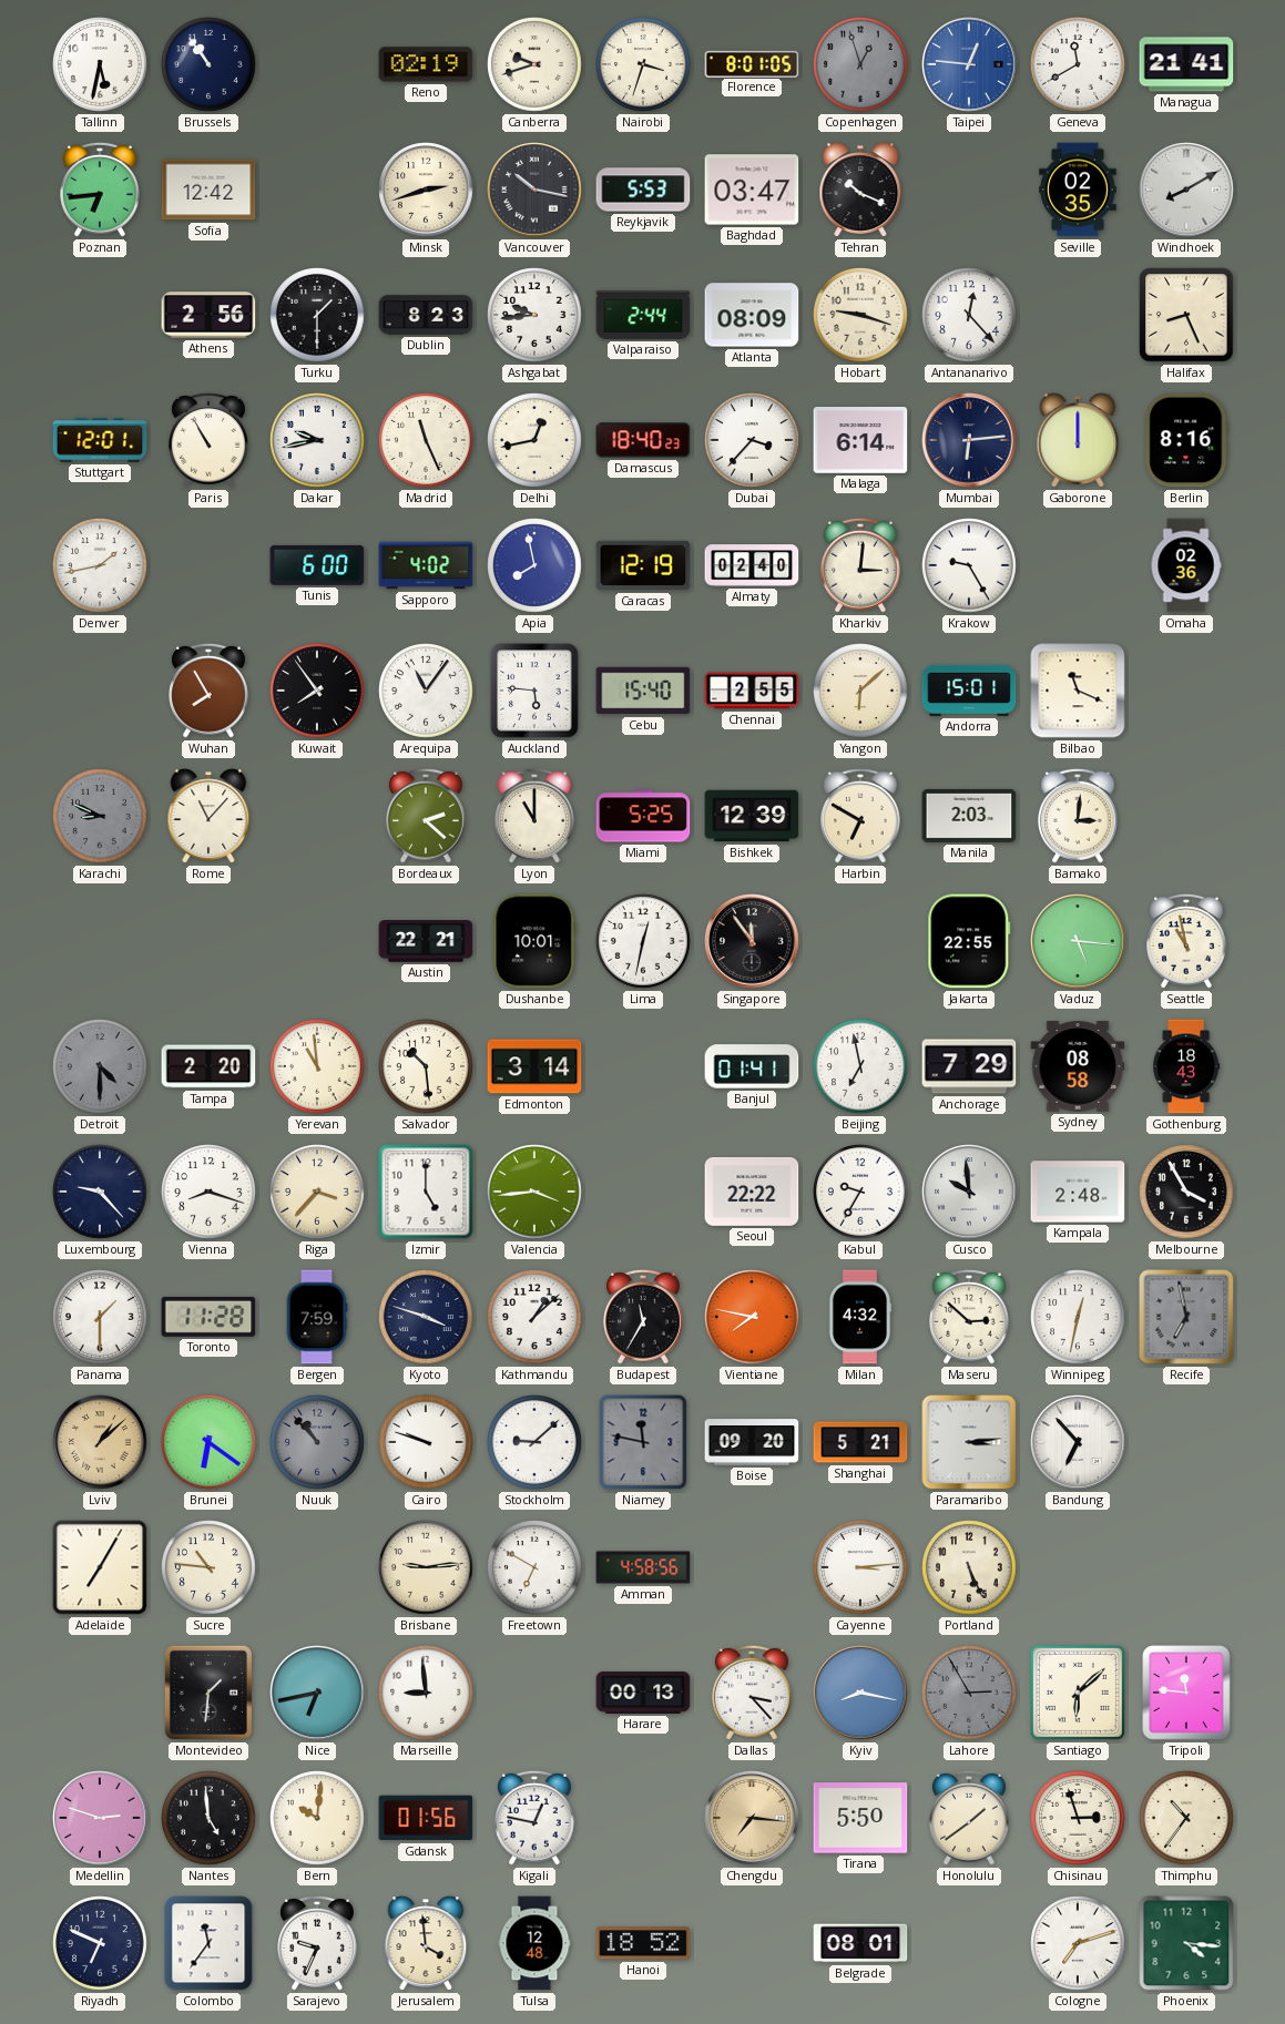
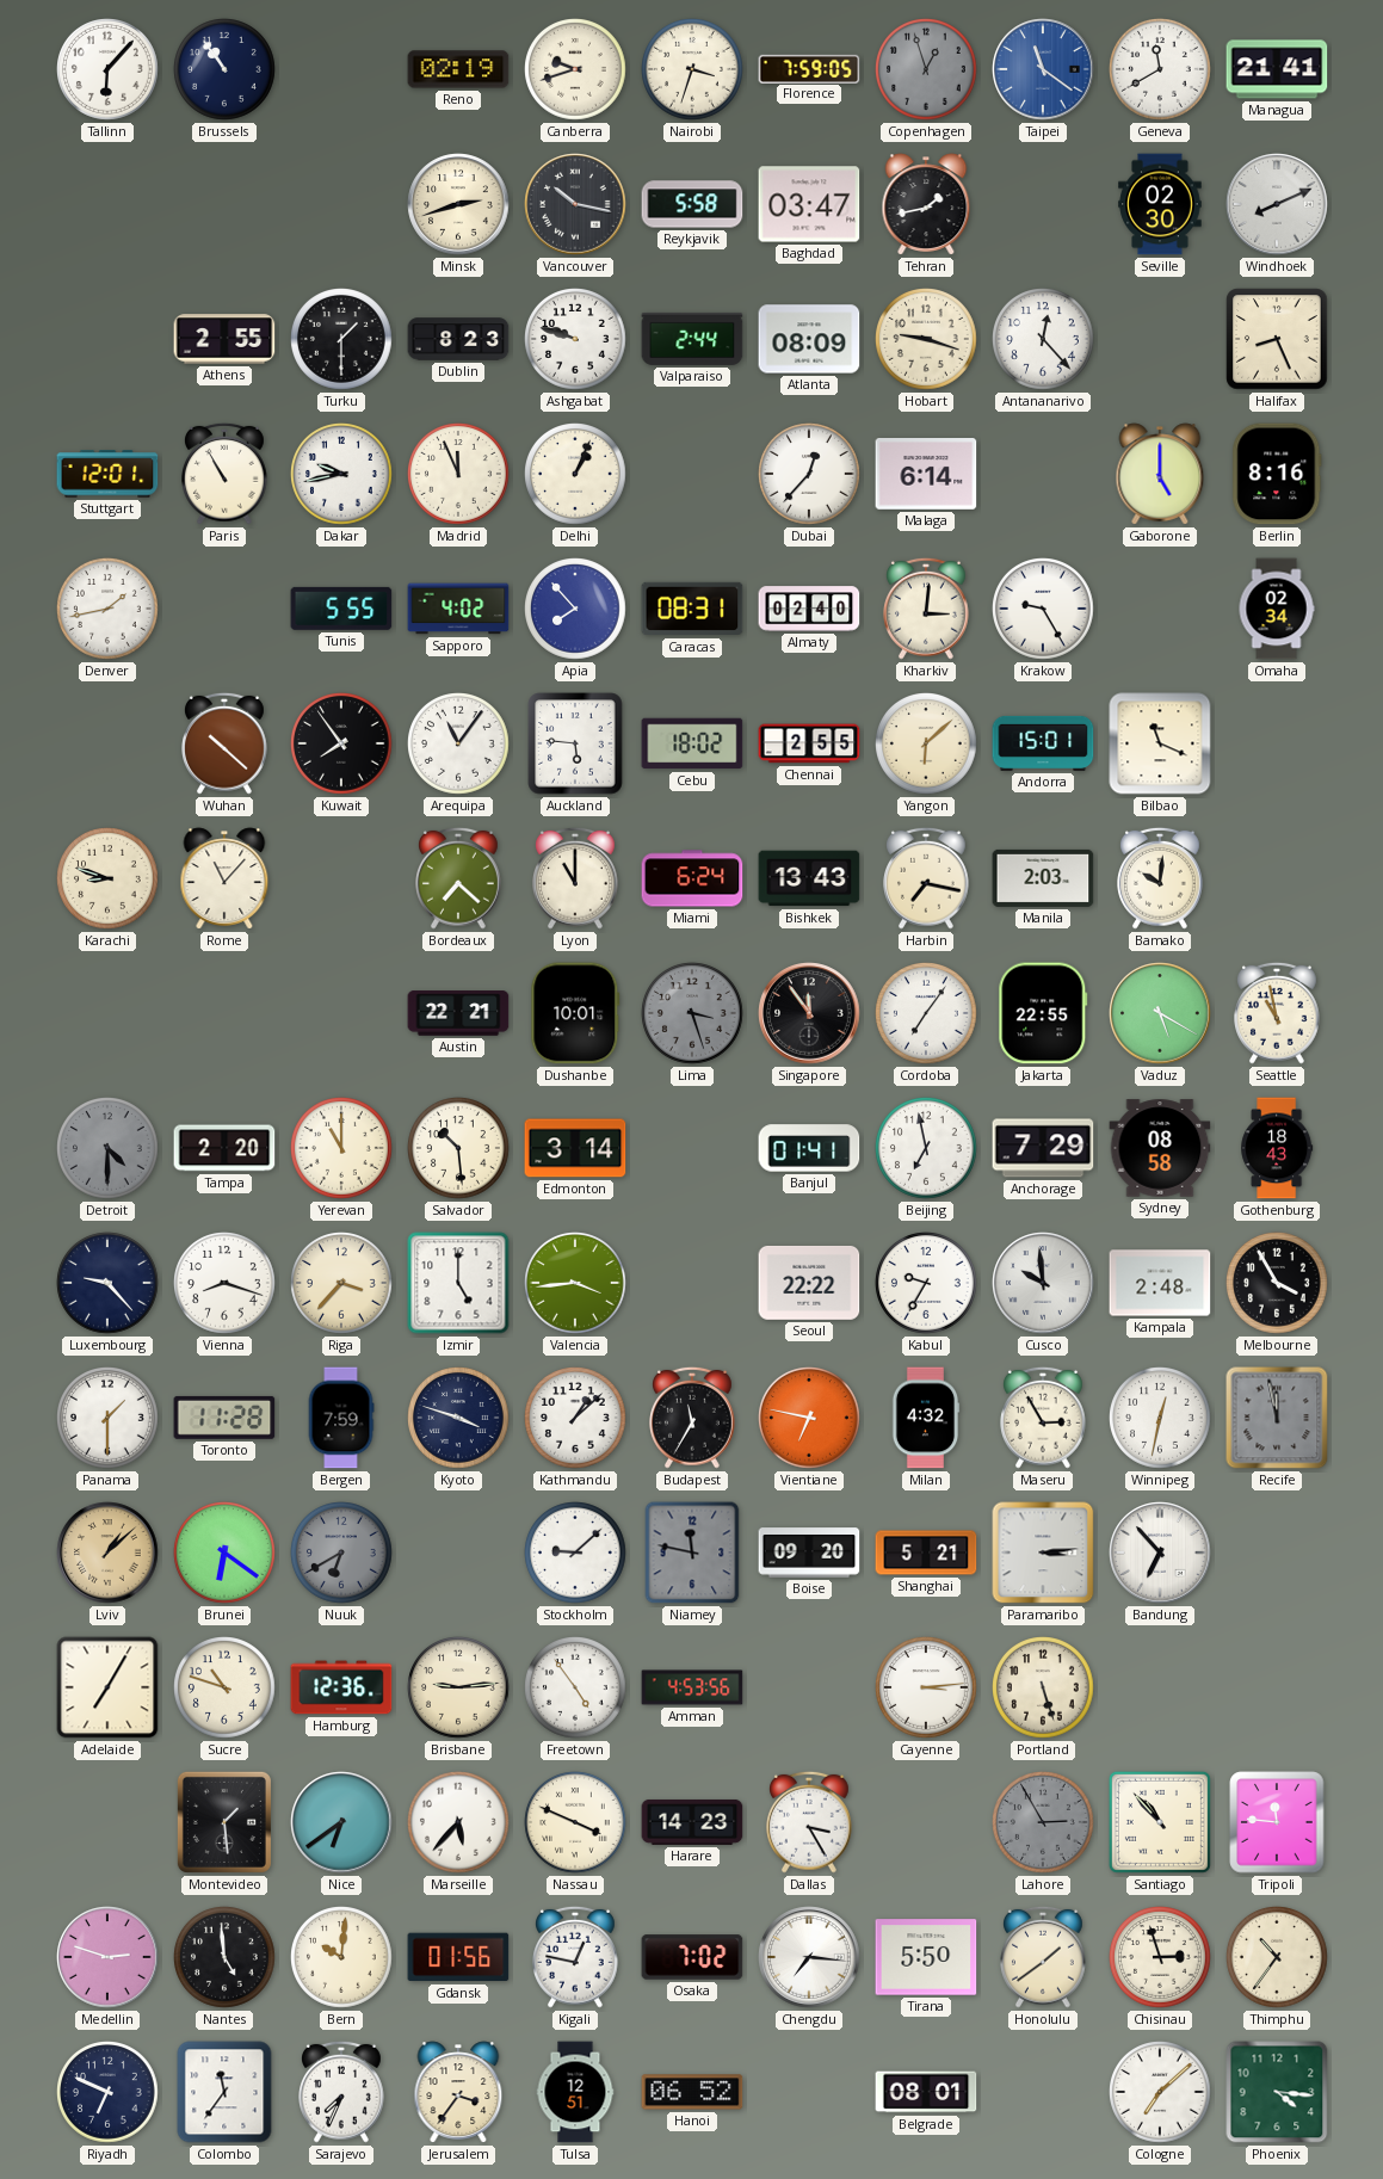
Tallinn: 5:32 -> 6:07 (109, 70)
Florence: 8:01 -> 7:59 (809, 68)
Taipei: 12:46 -> 11:21 (1043, 69)
Poznan: 6:44 -> none (101, 190)
Sofia: 12:42 -> none (208, 190)
Reykjavik: 5:53 -> 5:58 (692, 204)
Tehran: 10:19 -> 1:43 (926, 204)
Seville: 02:35 -> 02:30 (1160, 204)
Windhoek: 8:10 -> 8:11 (1277, 204)
Athens: 2:56 -> 2:55 (224, 339)
Ashgabat: 9:44 -> 9:48 (576, 340)
Madrid: 11:26 -> 11:56 (459, 475)
Delhi: 12:43 -> 1:04 (576, 475)
Damascus: 18:40 -> none (643, 440)
Dubai: 3:37 -> 12:37 (810, 475)
Mumbai: 6:14 -> none (969, 440)
Gaborone: 12:00 -> 5:00 (1160, 474)
Tunis: 6:00 -> 5:55 (341, 609)
Apia: 7:58 -> 7:53 (576, 610)
Caracas: 12:19 -> 08:31 (692, 609)
Omaha: 02:36 -> 02:34 (1277, 609)
Wuhan: 7:55 -> 10:22 (226, 743)
Cebu: 15:40 -> 18:02 (692, 743)
Karachi: 8:49 -> 8:48 (109, 879)
Karachi dial: grey -> cream (109, 879)
Bordeaux: 2:22 -> 7:22 (459, 878)
Miami: 5:25 -> 6:24 (692, 878)
Bishkek: 12:39 -> 13:43 (809, 878)
Harbin: 6:50 -> 7:17 (927, 878)
Bamako: 3:01 -> 10:01 (1161, 878)
Lima: 12:32 -> 3:27 (693, 1014)
Lima dial: white -> grey (693, 1014)
Cordoba: none -> 7:06 (927, 1014)
Vaduz: 5:16 -> 5:20 (1160, 1013)
Yerevan: 10:59 -> 11:00 (342, 1149)
Vientiane: 7:47 -> 6:47 (810, 1419)
Maseru: 2:52 -> 2:55 (1044, 1418)
Recife: 6:58 -> 11:58 (1277, 1418)
Nuuk: 10:53 -> 6:40 (342, 1554)
Cairo: 9:48 -> none (427, 1443)
Sucre: 10:46 -> 10:48 (226, 1689)
Hamburg: none -> 12:36 (341, 1687)
Freetown: 6:50 -> 4:54 (576, 1689)
Amman: 4:58 -> 4:53 (692, 1687)
Portland: 5:26 -> 5:27 (1044, 1689)
Montevideo: 1:31 -> 1:29 (224, 1822)
Nice: 6:43 -> 6:39 (341, 1822)
Marseille: 8:59 -> 5:37 (459, 1823)
Nassau: none -> 3:49 (576, 1823)
Harare: 00:13 -> 14:23 (692, 1822)
Dallas: 3:23 -> 3:25 (810, 1822)
Kyiv: 8:17 -> none (860, 1693)
Santiago: 6:08 -> 10:53 (1160, 1822)
Osaka: none -> 7:02 (692, 1957)
Chengdu dial: champagne -> white (809, 1957)
Sarajevo: 9:34 -> 7:34 (342, 2092)
Jerusalem: 3:59 -> 3:36 (458, 2092)
Tulsa: 12:48 -> 12:51 (575, 2092)
Hanoi: 18:52 -> 06:52 (692, 2092)
Cologne: 7:12 -> 7:08 (1161, 2093)
